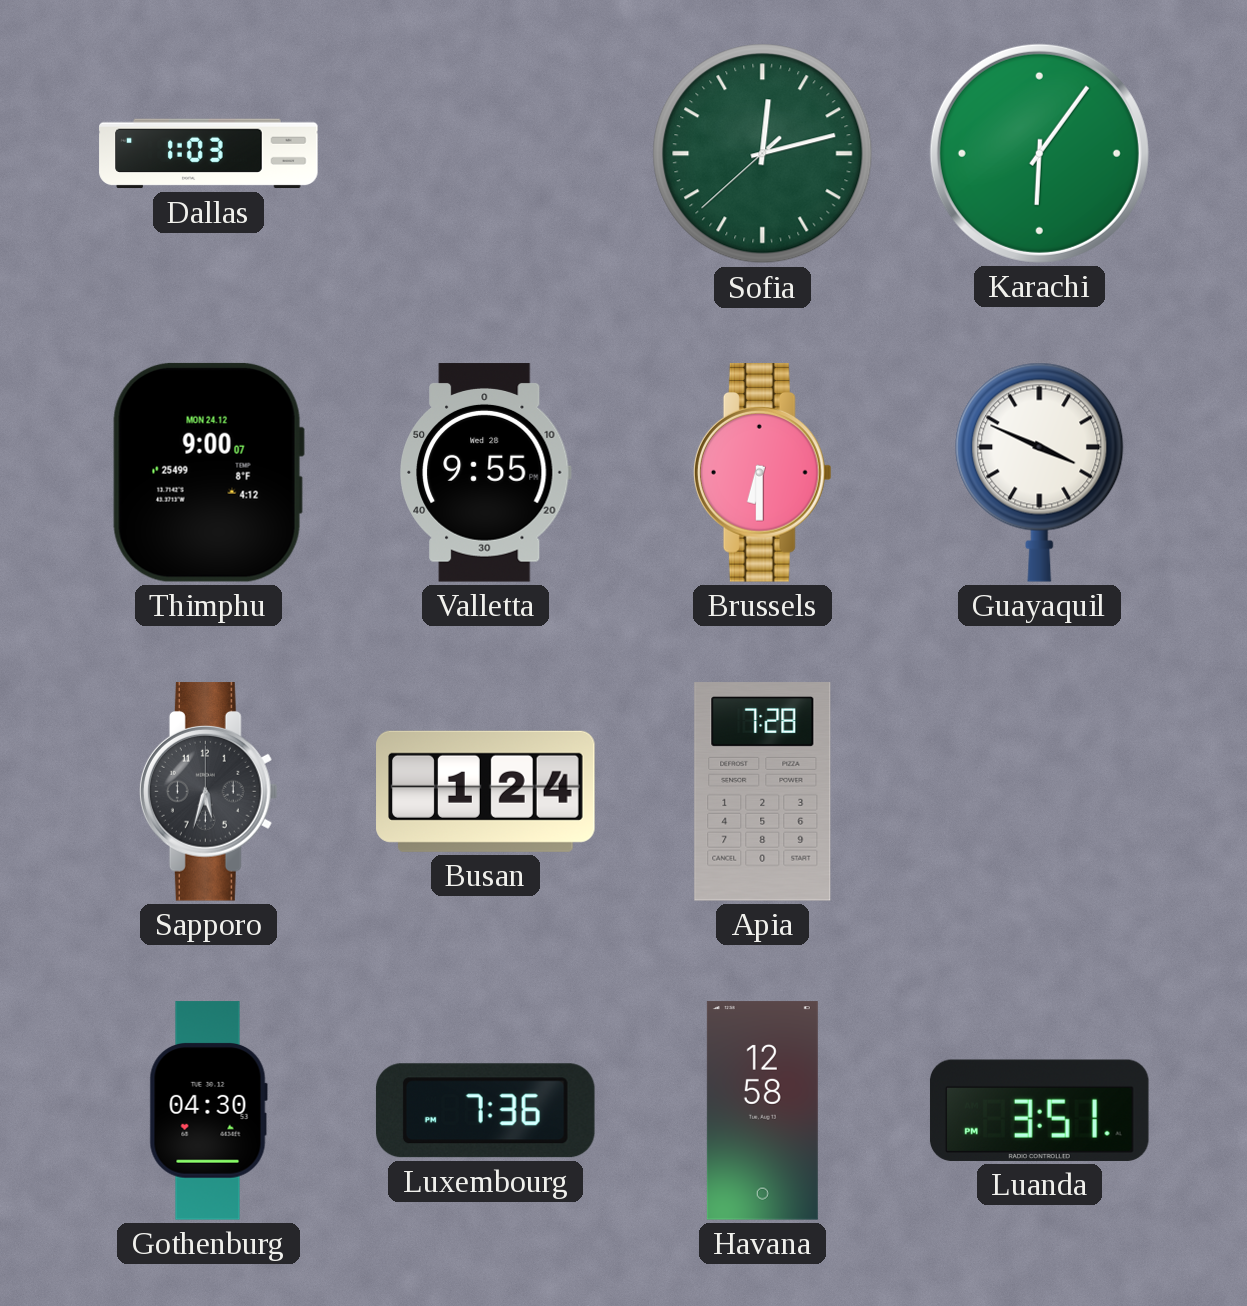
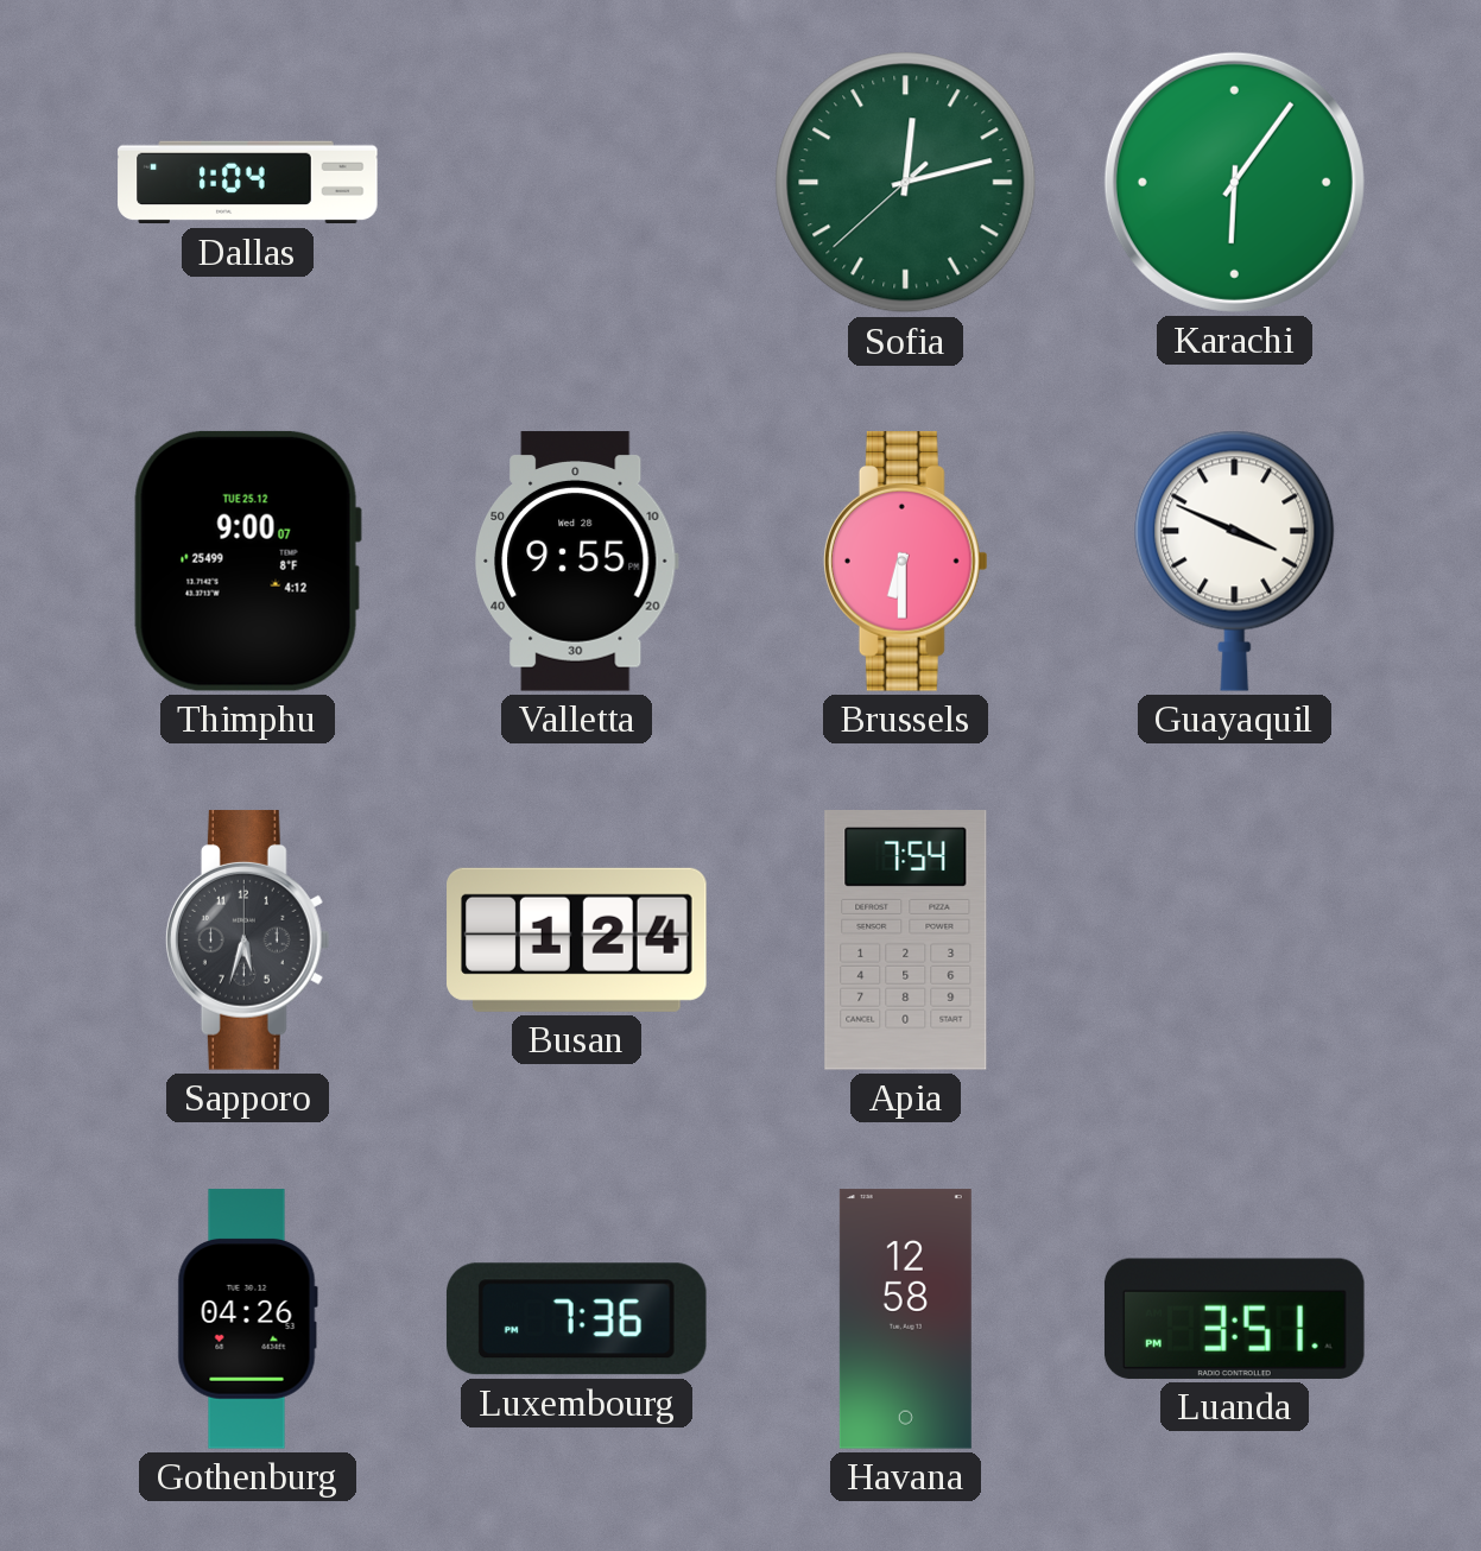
Dallas: 1:03 -> 1:04 (248, 183)
Thimphu date: MON 24.12 -> TUE 25.12 (247, 561)
Apia: 7:28 -> 7:54 (906, 941)
Gothenburg: 04:30 -> 04:26 (247, 1319)
